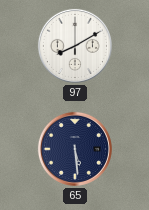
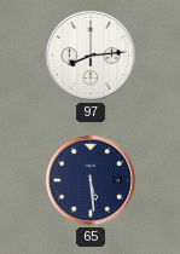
97: 8:10 -> 8:14 (91, 56)
